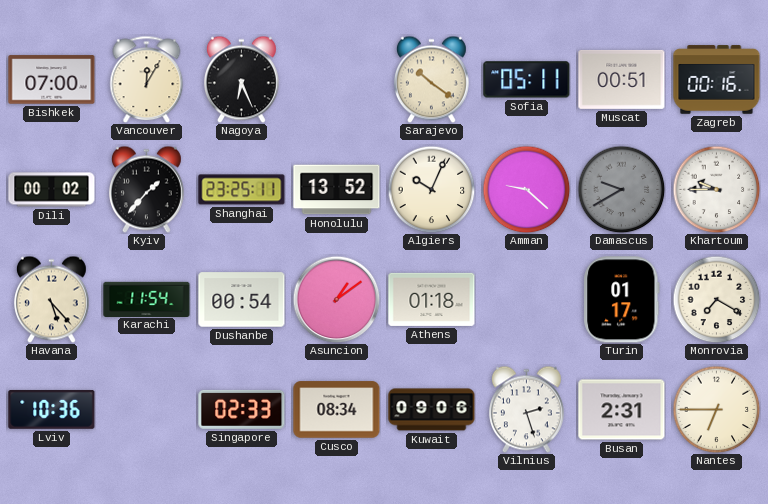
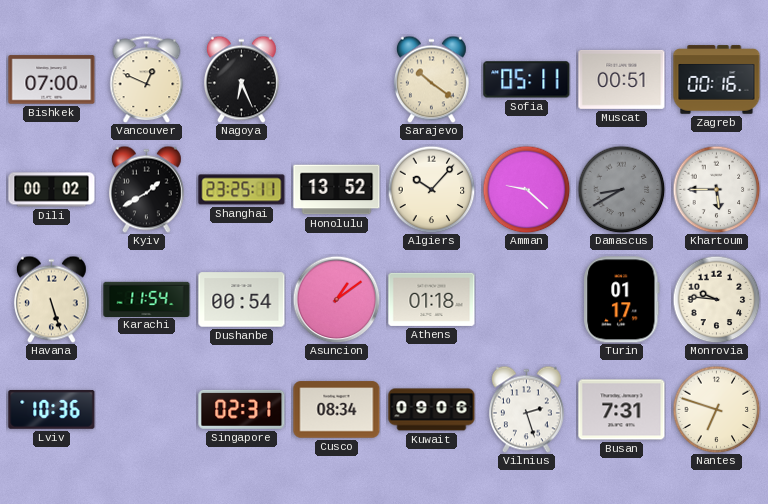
Vancouver: 12:05 -> 12:49 (147, 79)
Kyiv: 1:37 -> 1:40 (146, 189)
Algiers: 10:04 -> 10:07 (431, 189)
Damascus: 9:40 -> 8:40 (621, 189)
Khartoum: 9:45 -> 5:45 (716, 189)
Havana: 5:23 -> 5:27 (51, 299)
Monrovia: 7:20 -> 9:46 (716, 299)
Singapore: 02:33 -> 02:31 (242, 409)
Busan: 2:31 -> 7:31 (622, 410)
Nantes: 6:45 -> 6:48 (716, 409)
